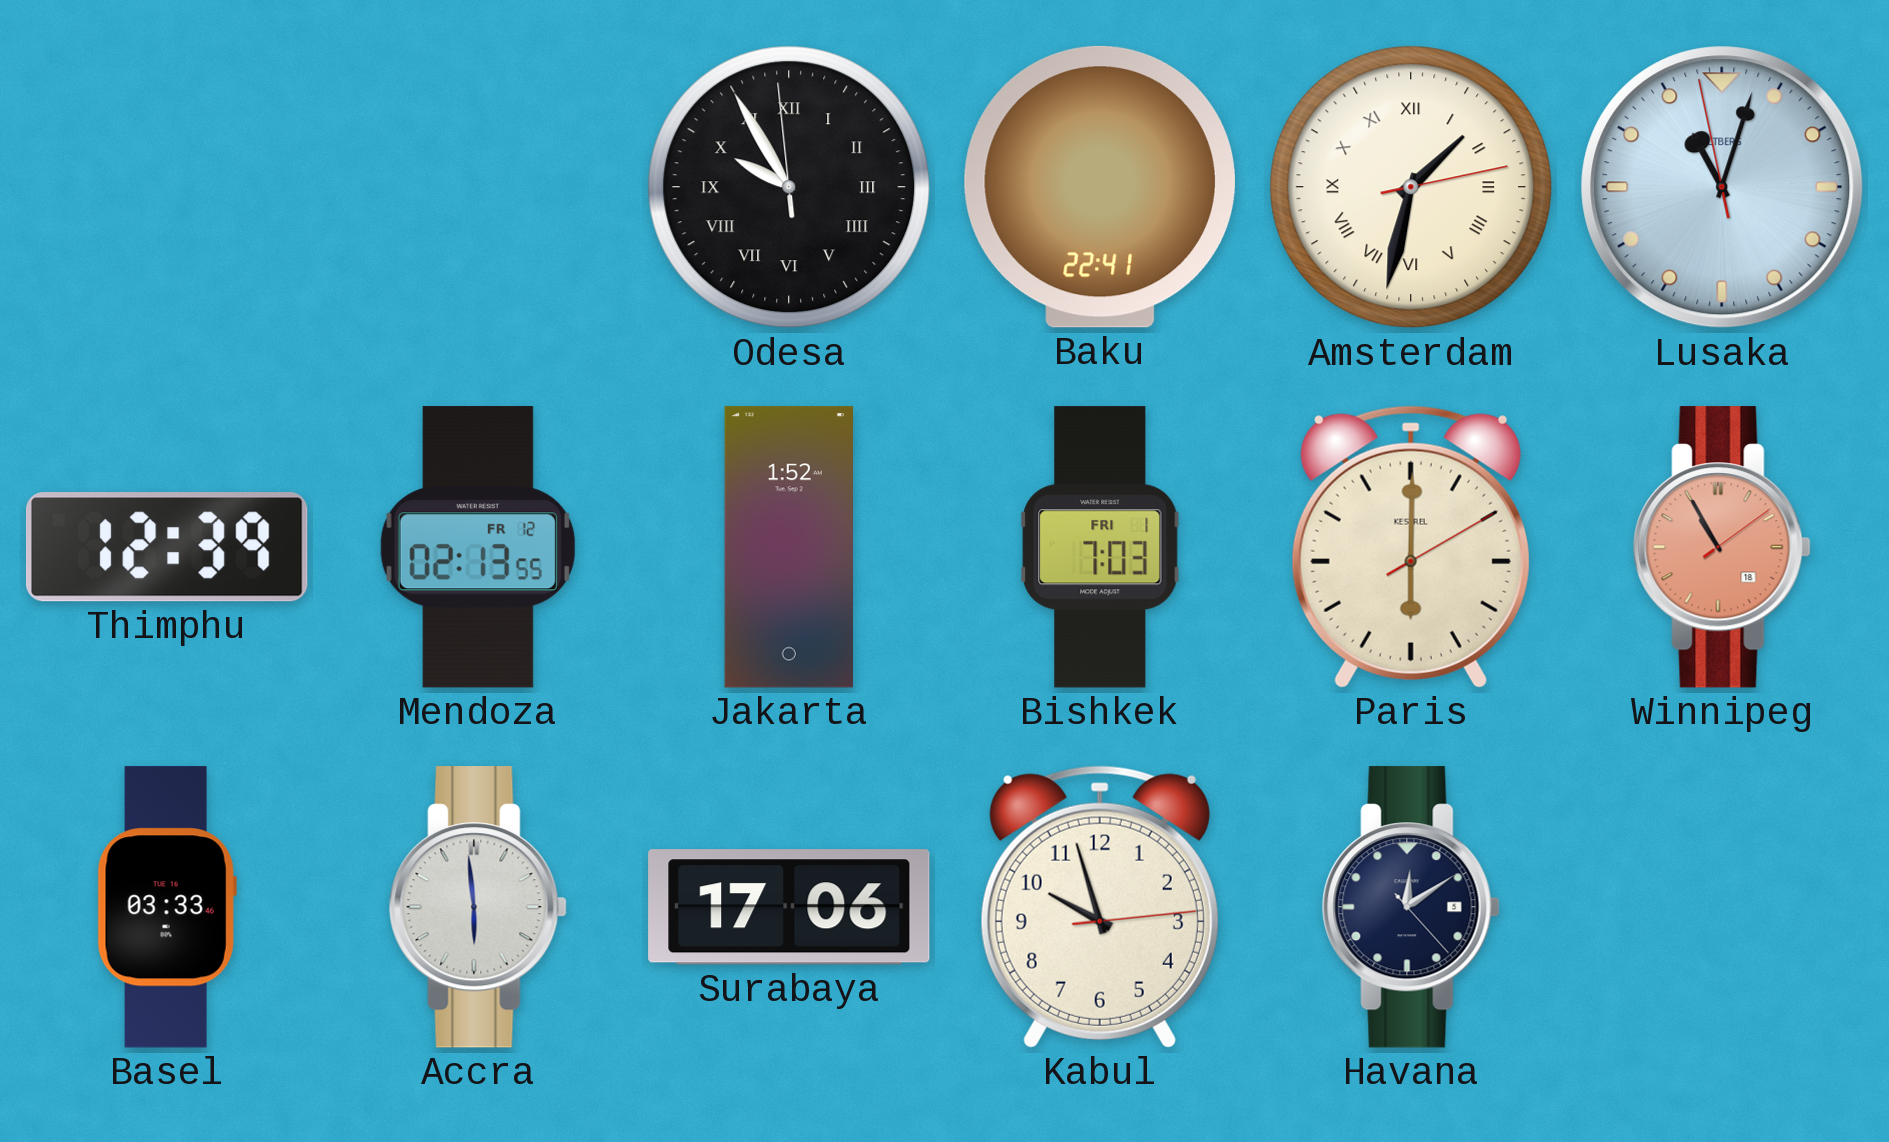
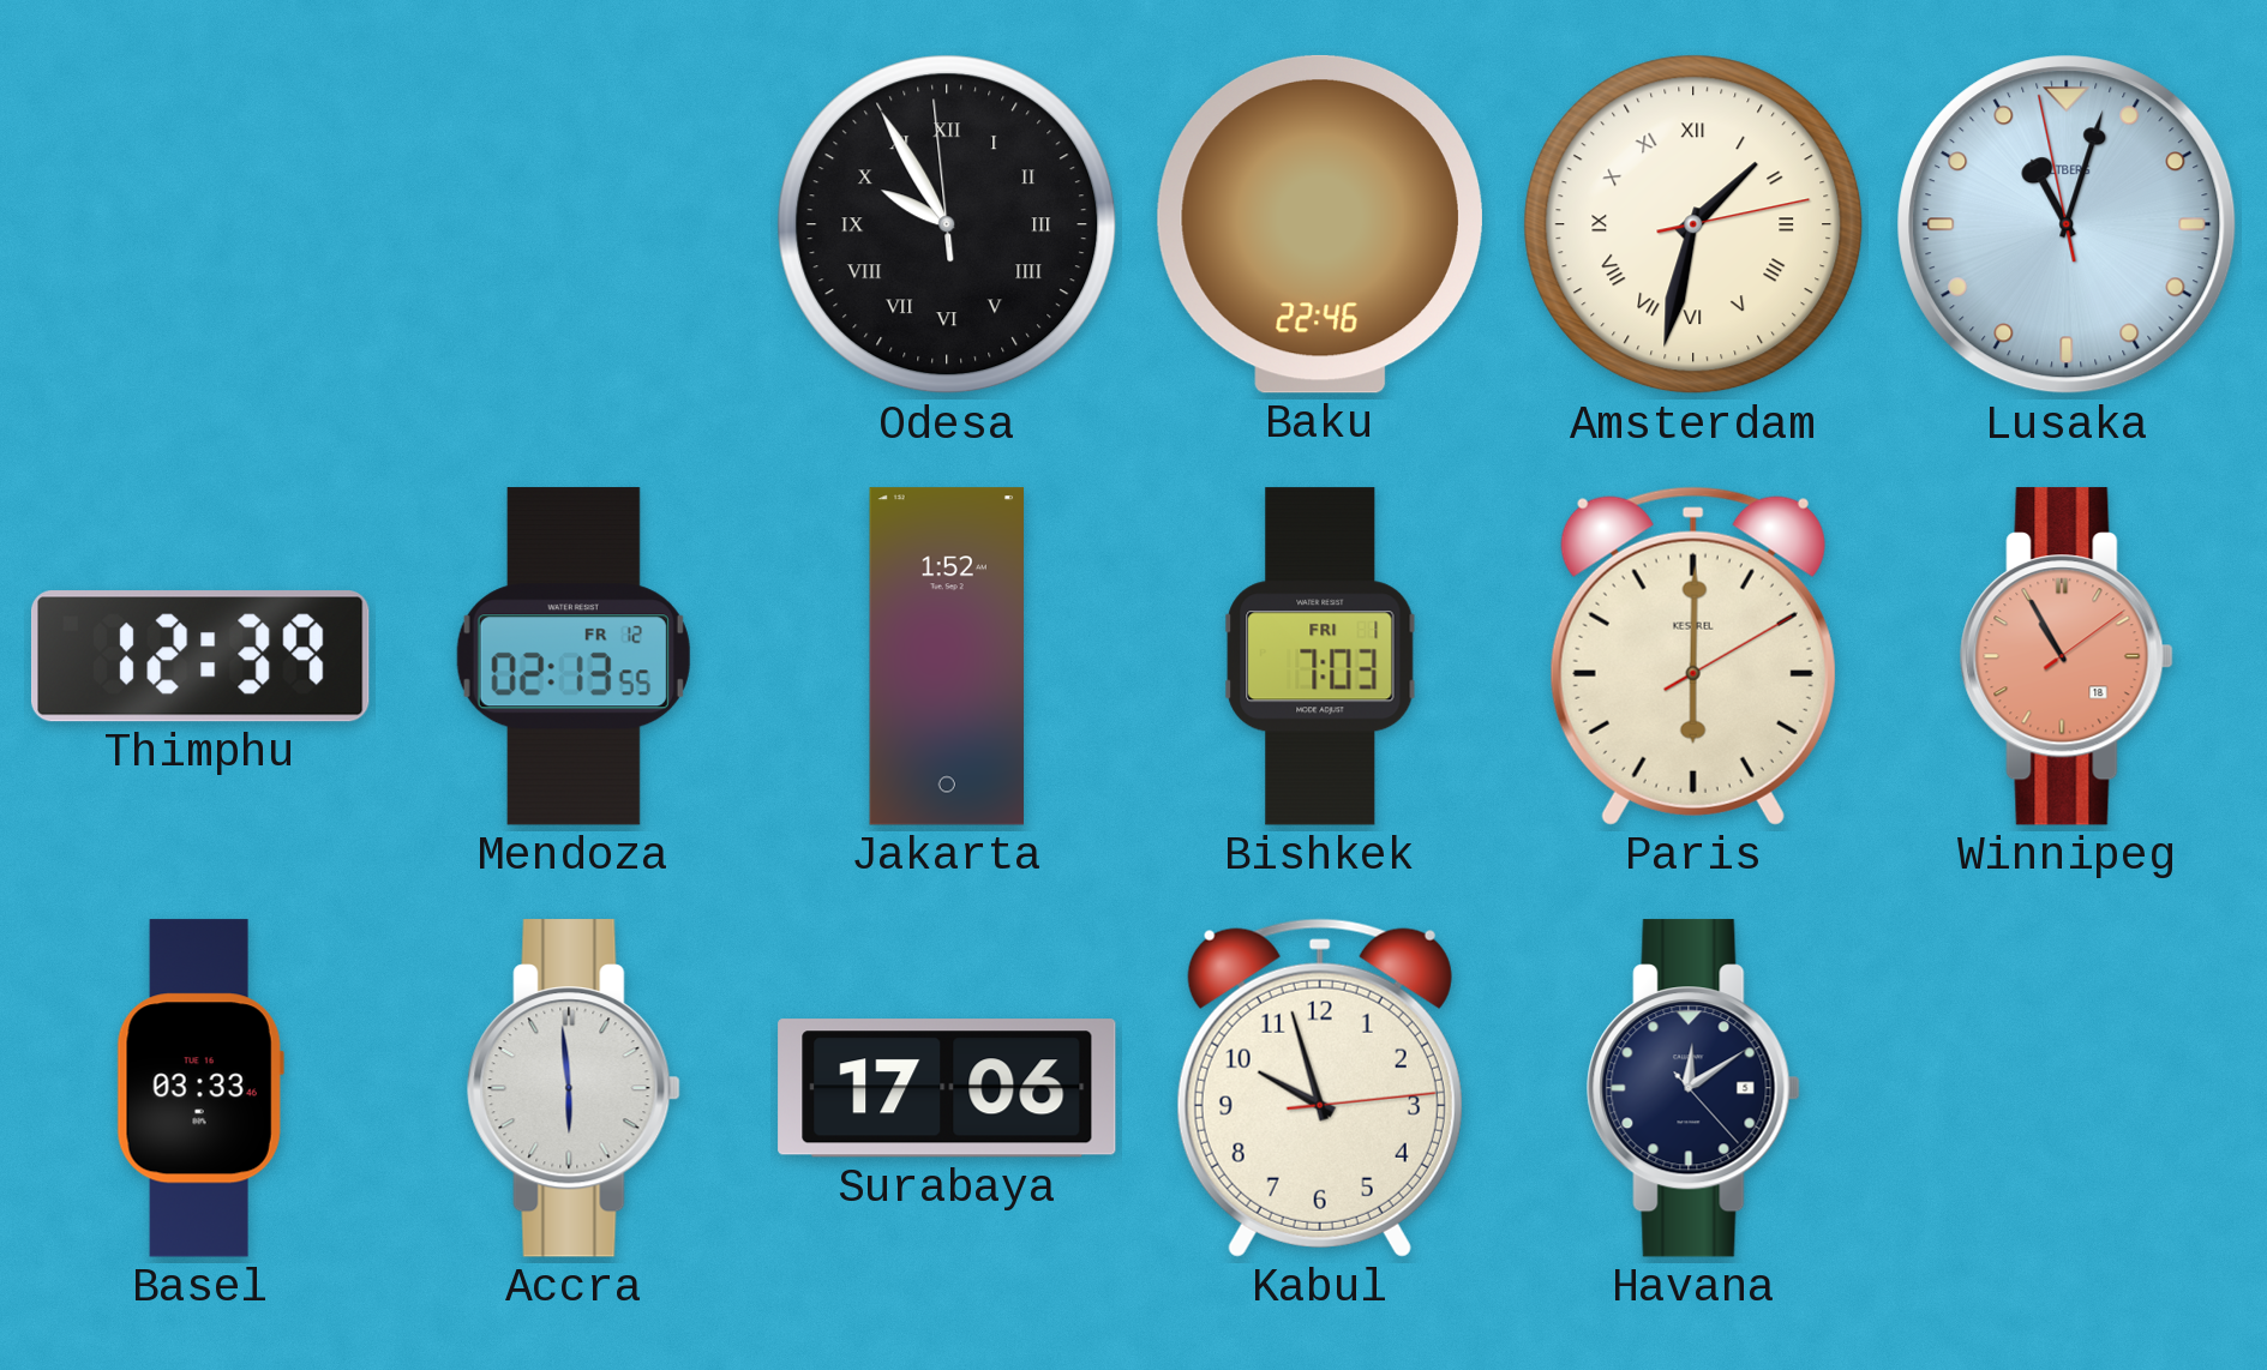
Baku: 22:41 -> 22:46 (1320, 224)
